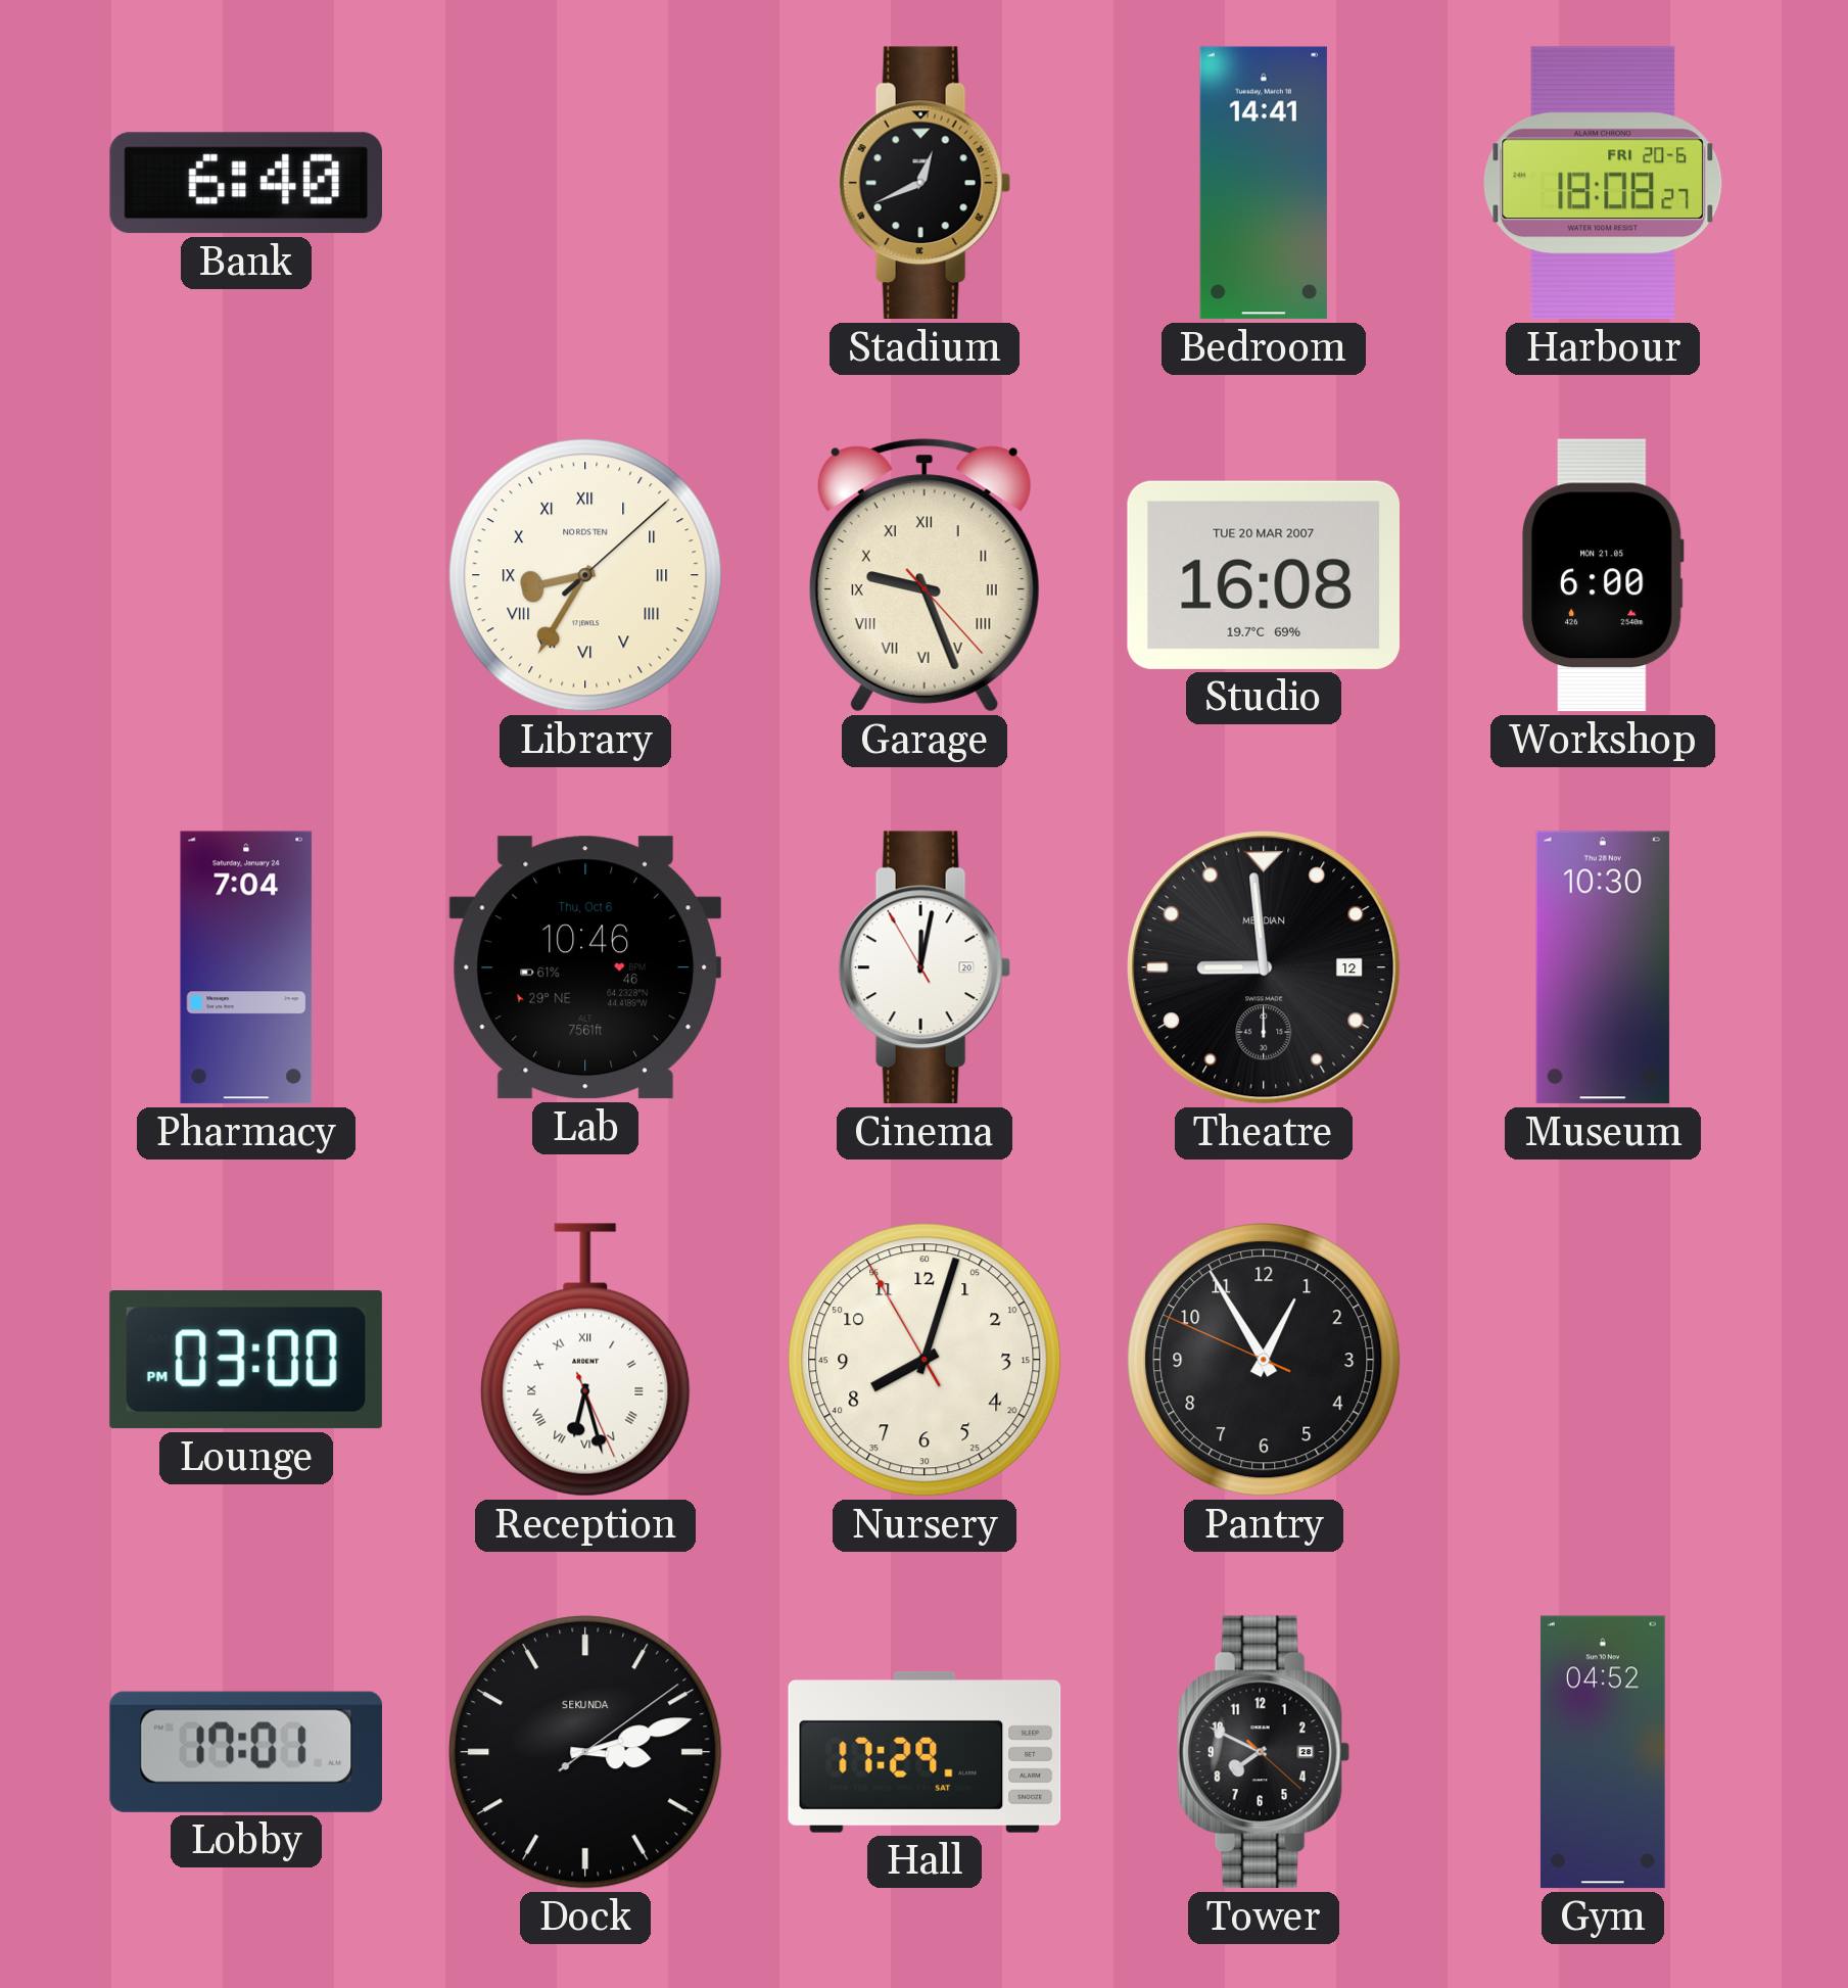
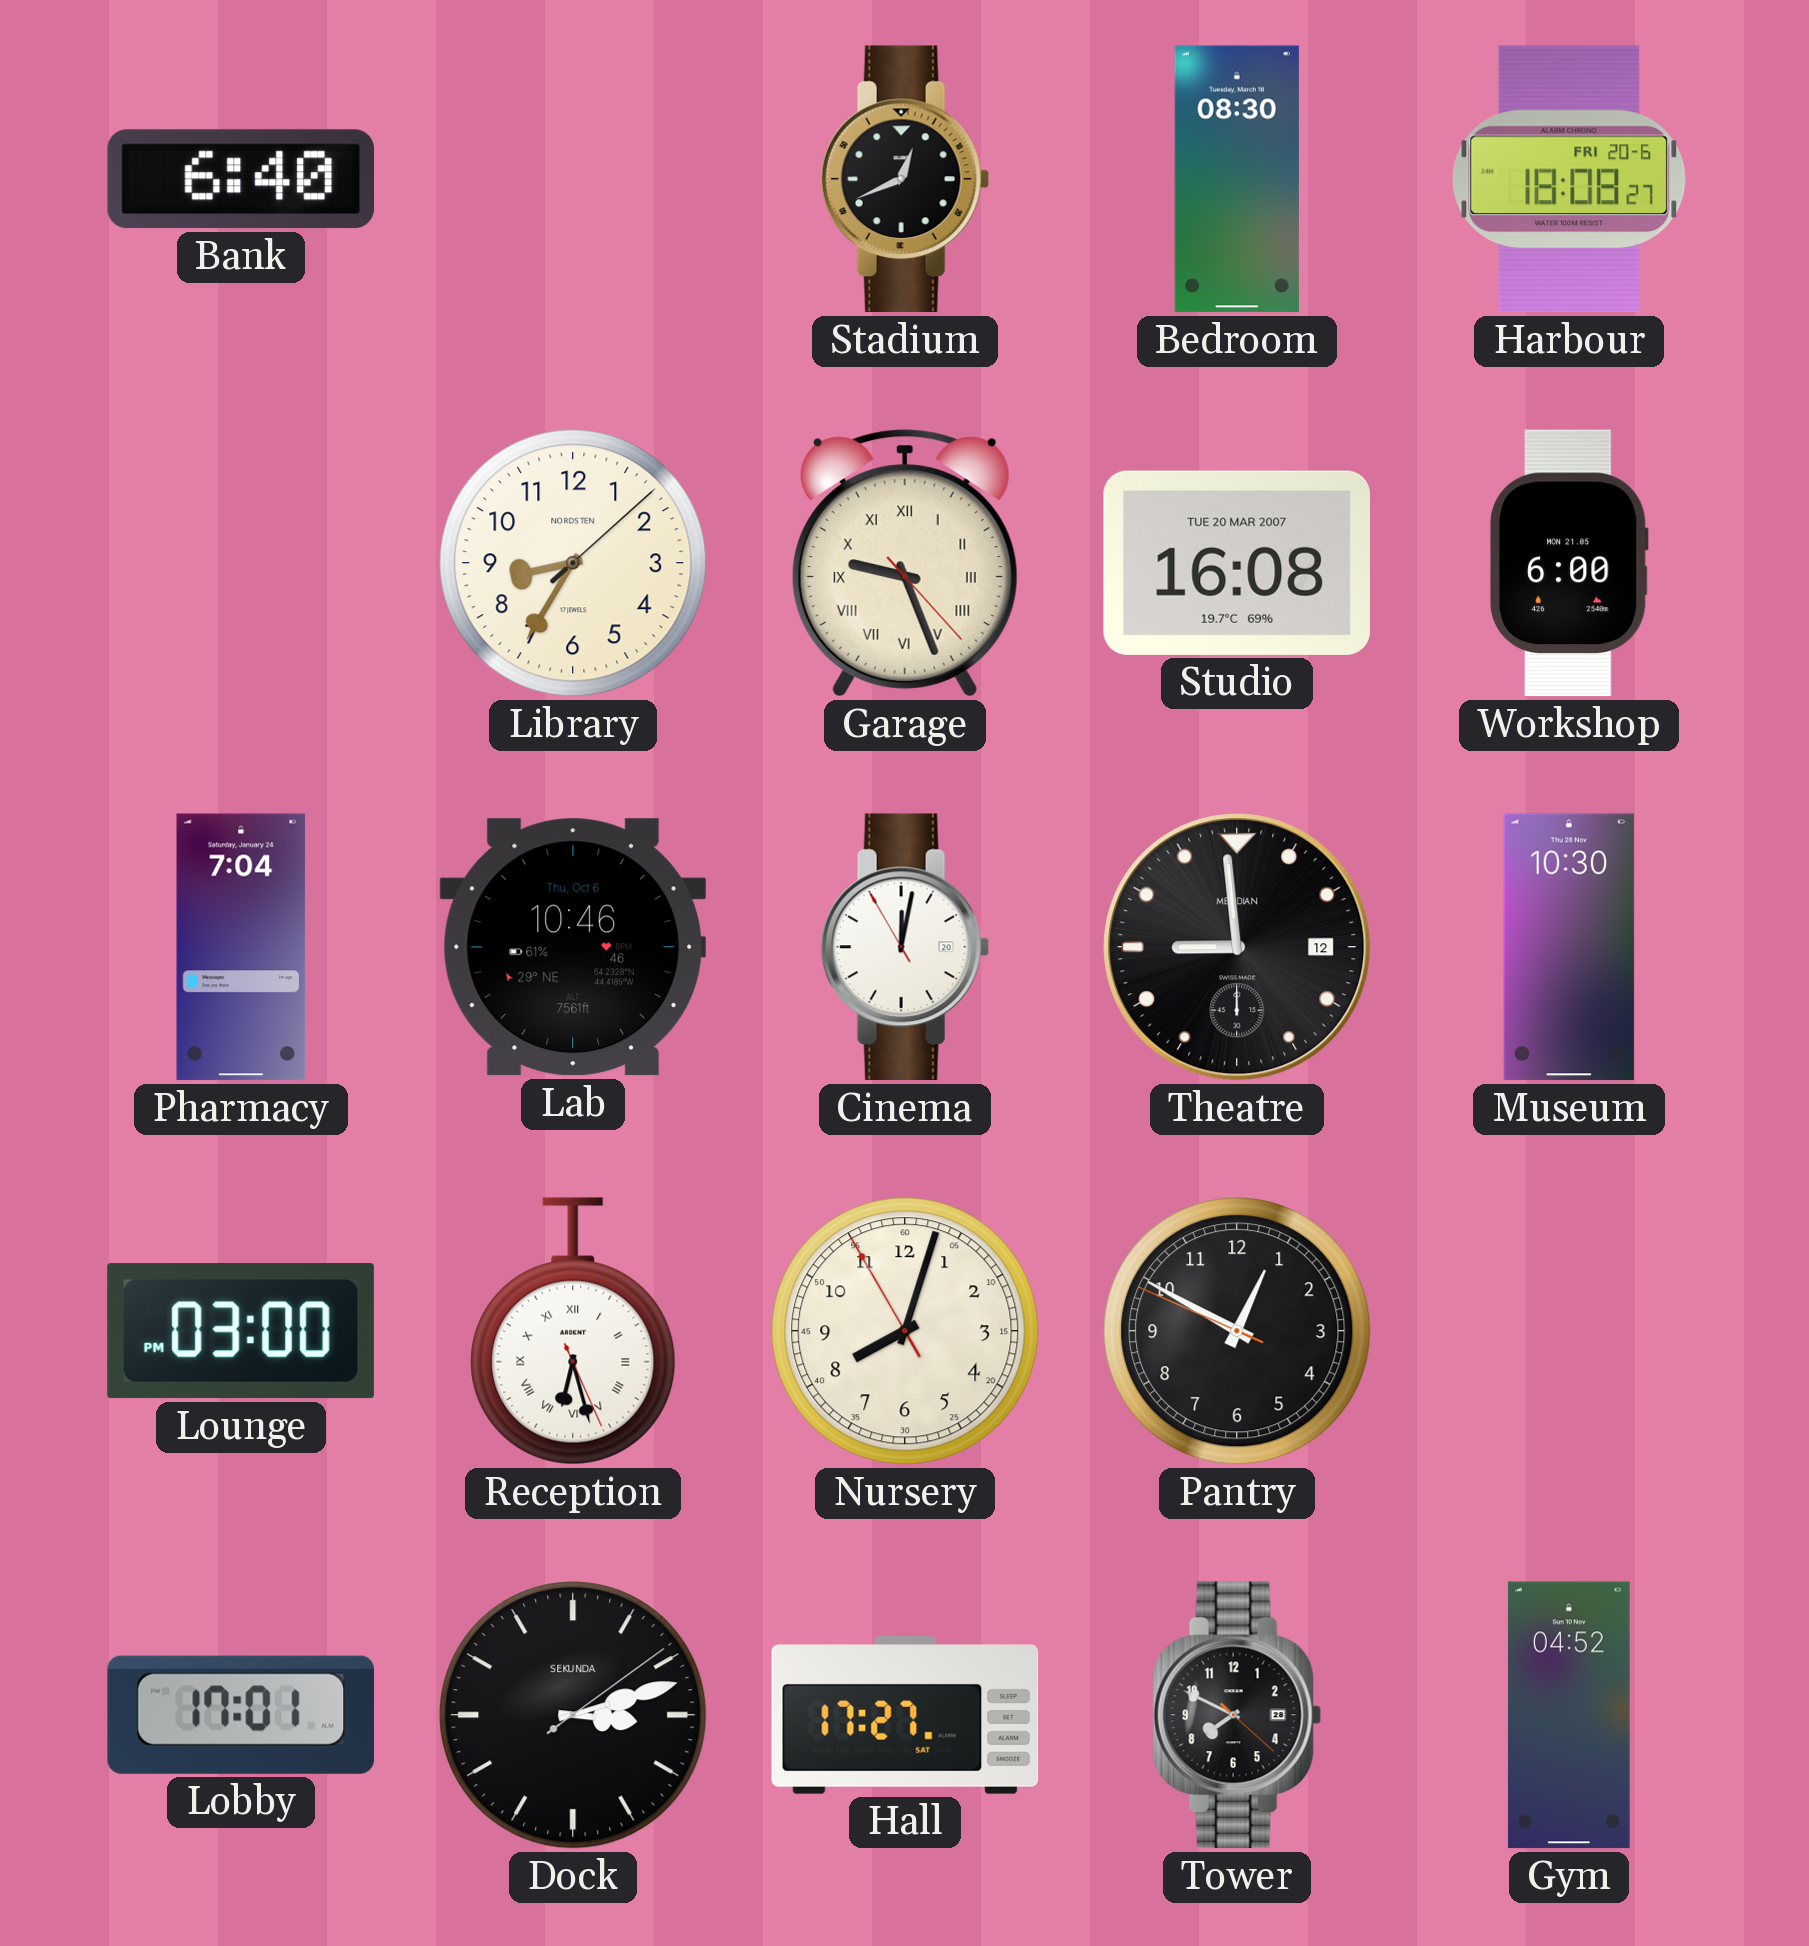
Bedroom: 14:41 -> 08:30 (1237, 179)
Library numerals: Roman -> Arabic (573, 563)
Pantry: 12:54 -> 12:49 (1237, 1331)
Hall: 17:29 -> 17:27 (905, 1715)
